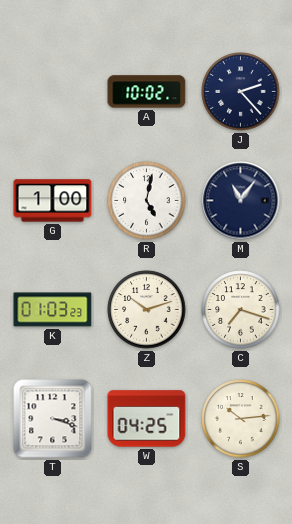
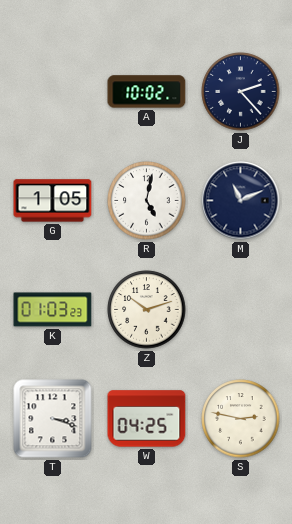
G: 1:00 -> 1:05 (53, 201)
M: 11:06 -> 11:11 (241, 201)
C: 7:18 -> none (241, 310)
S: 10:14 -> 2:47 (241, 419)
